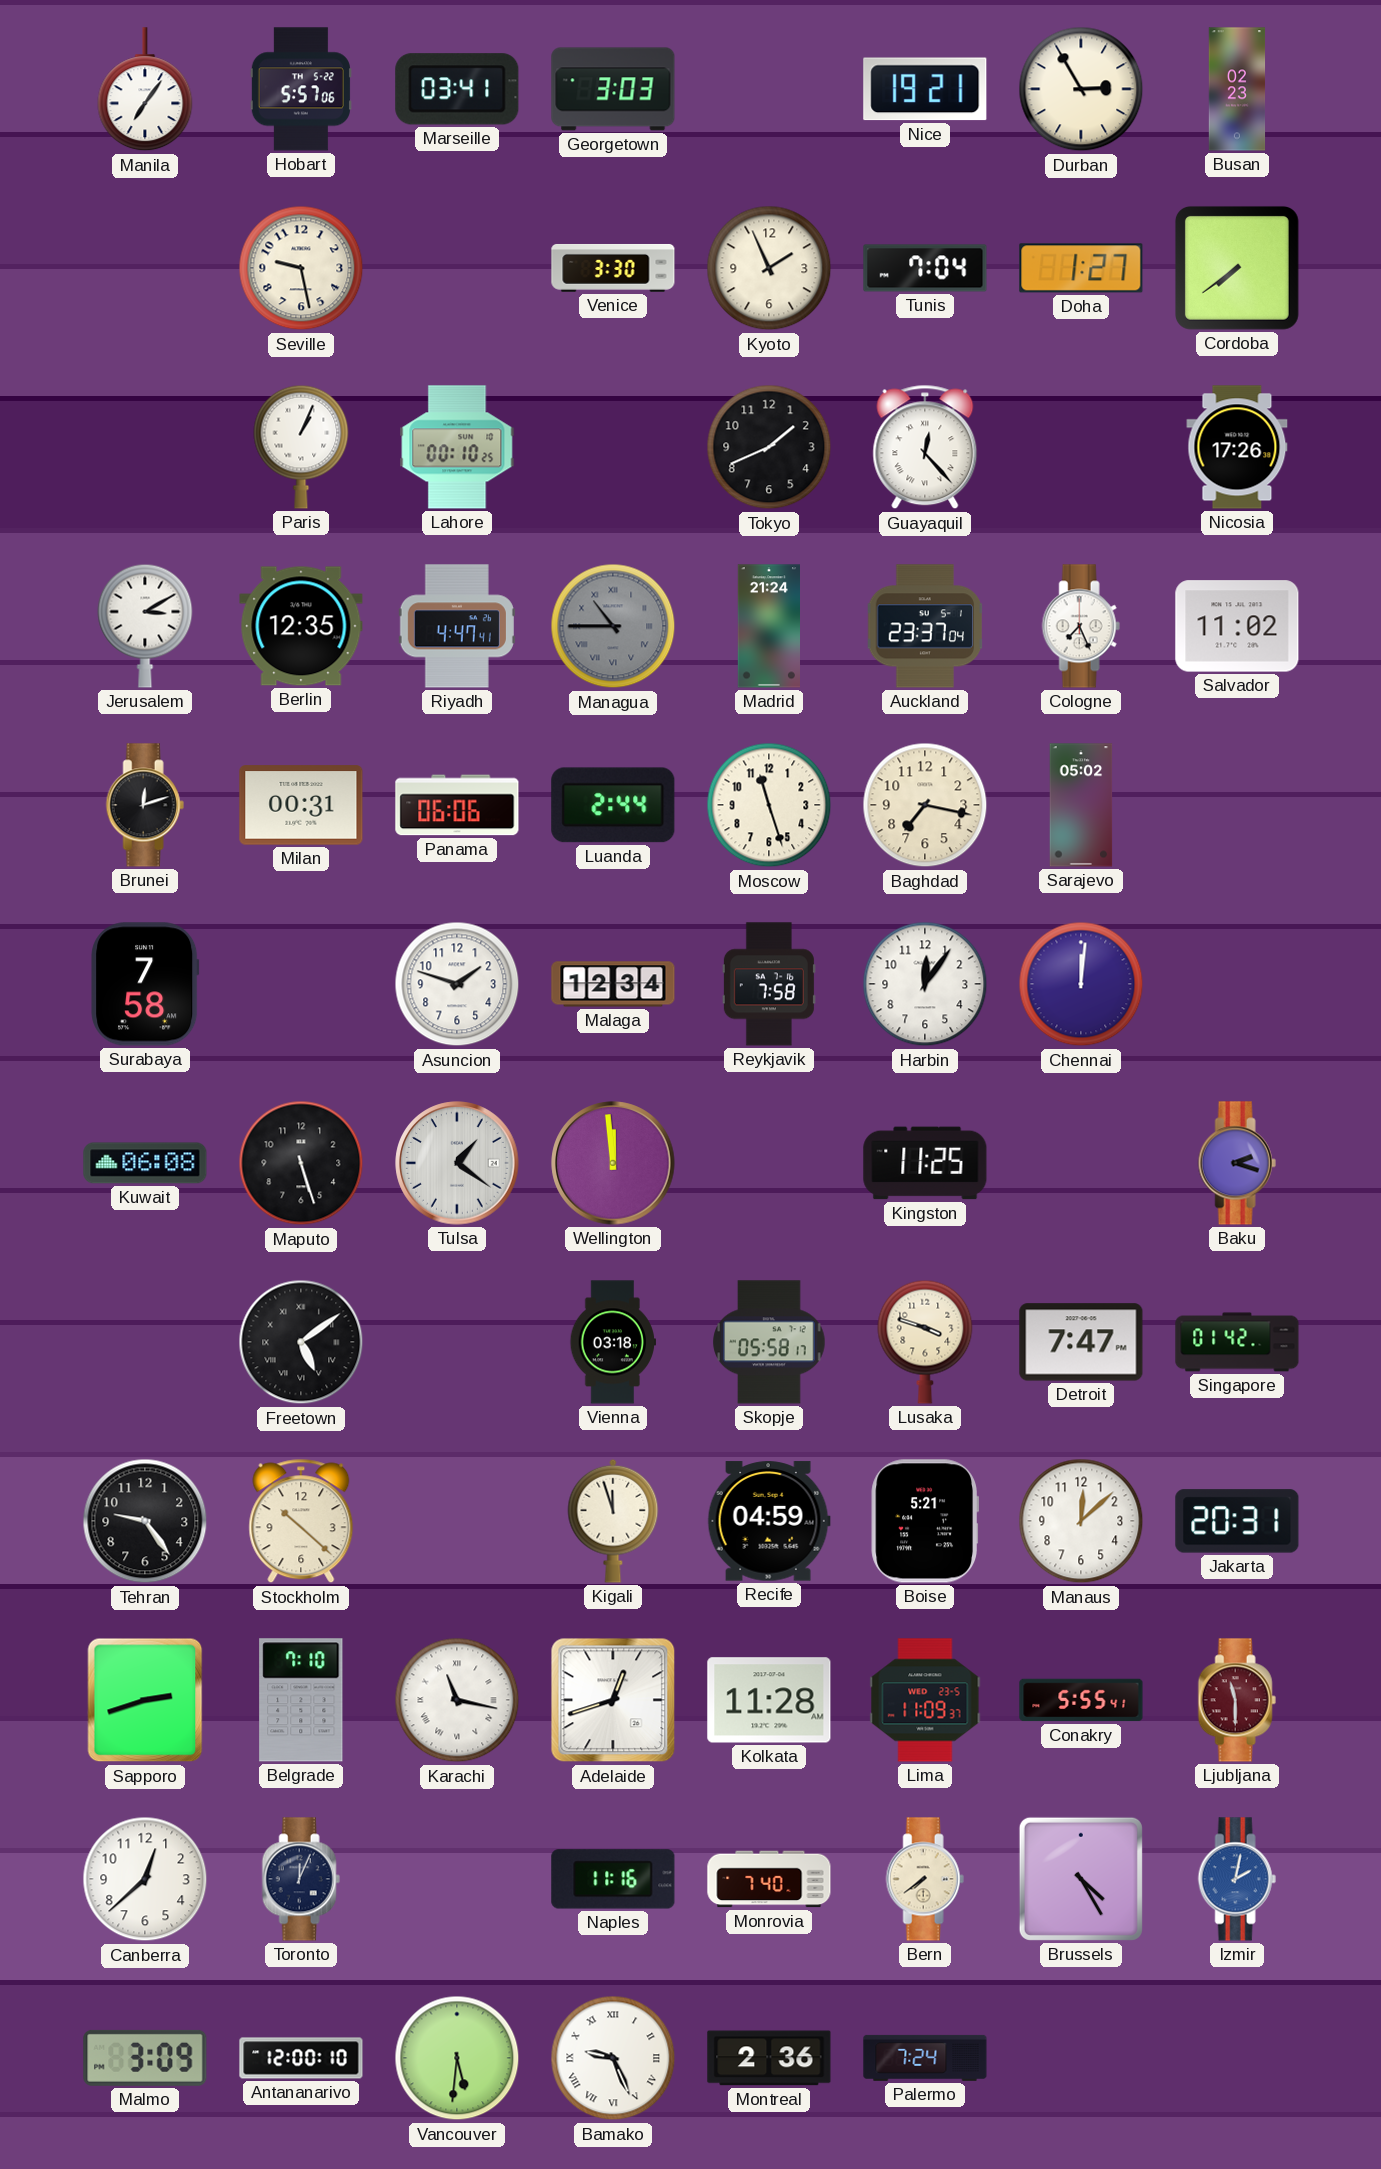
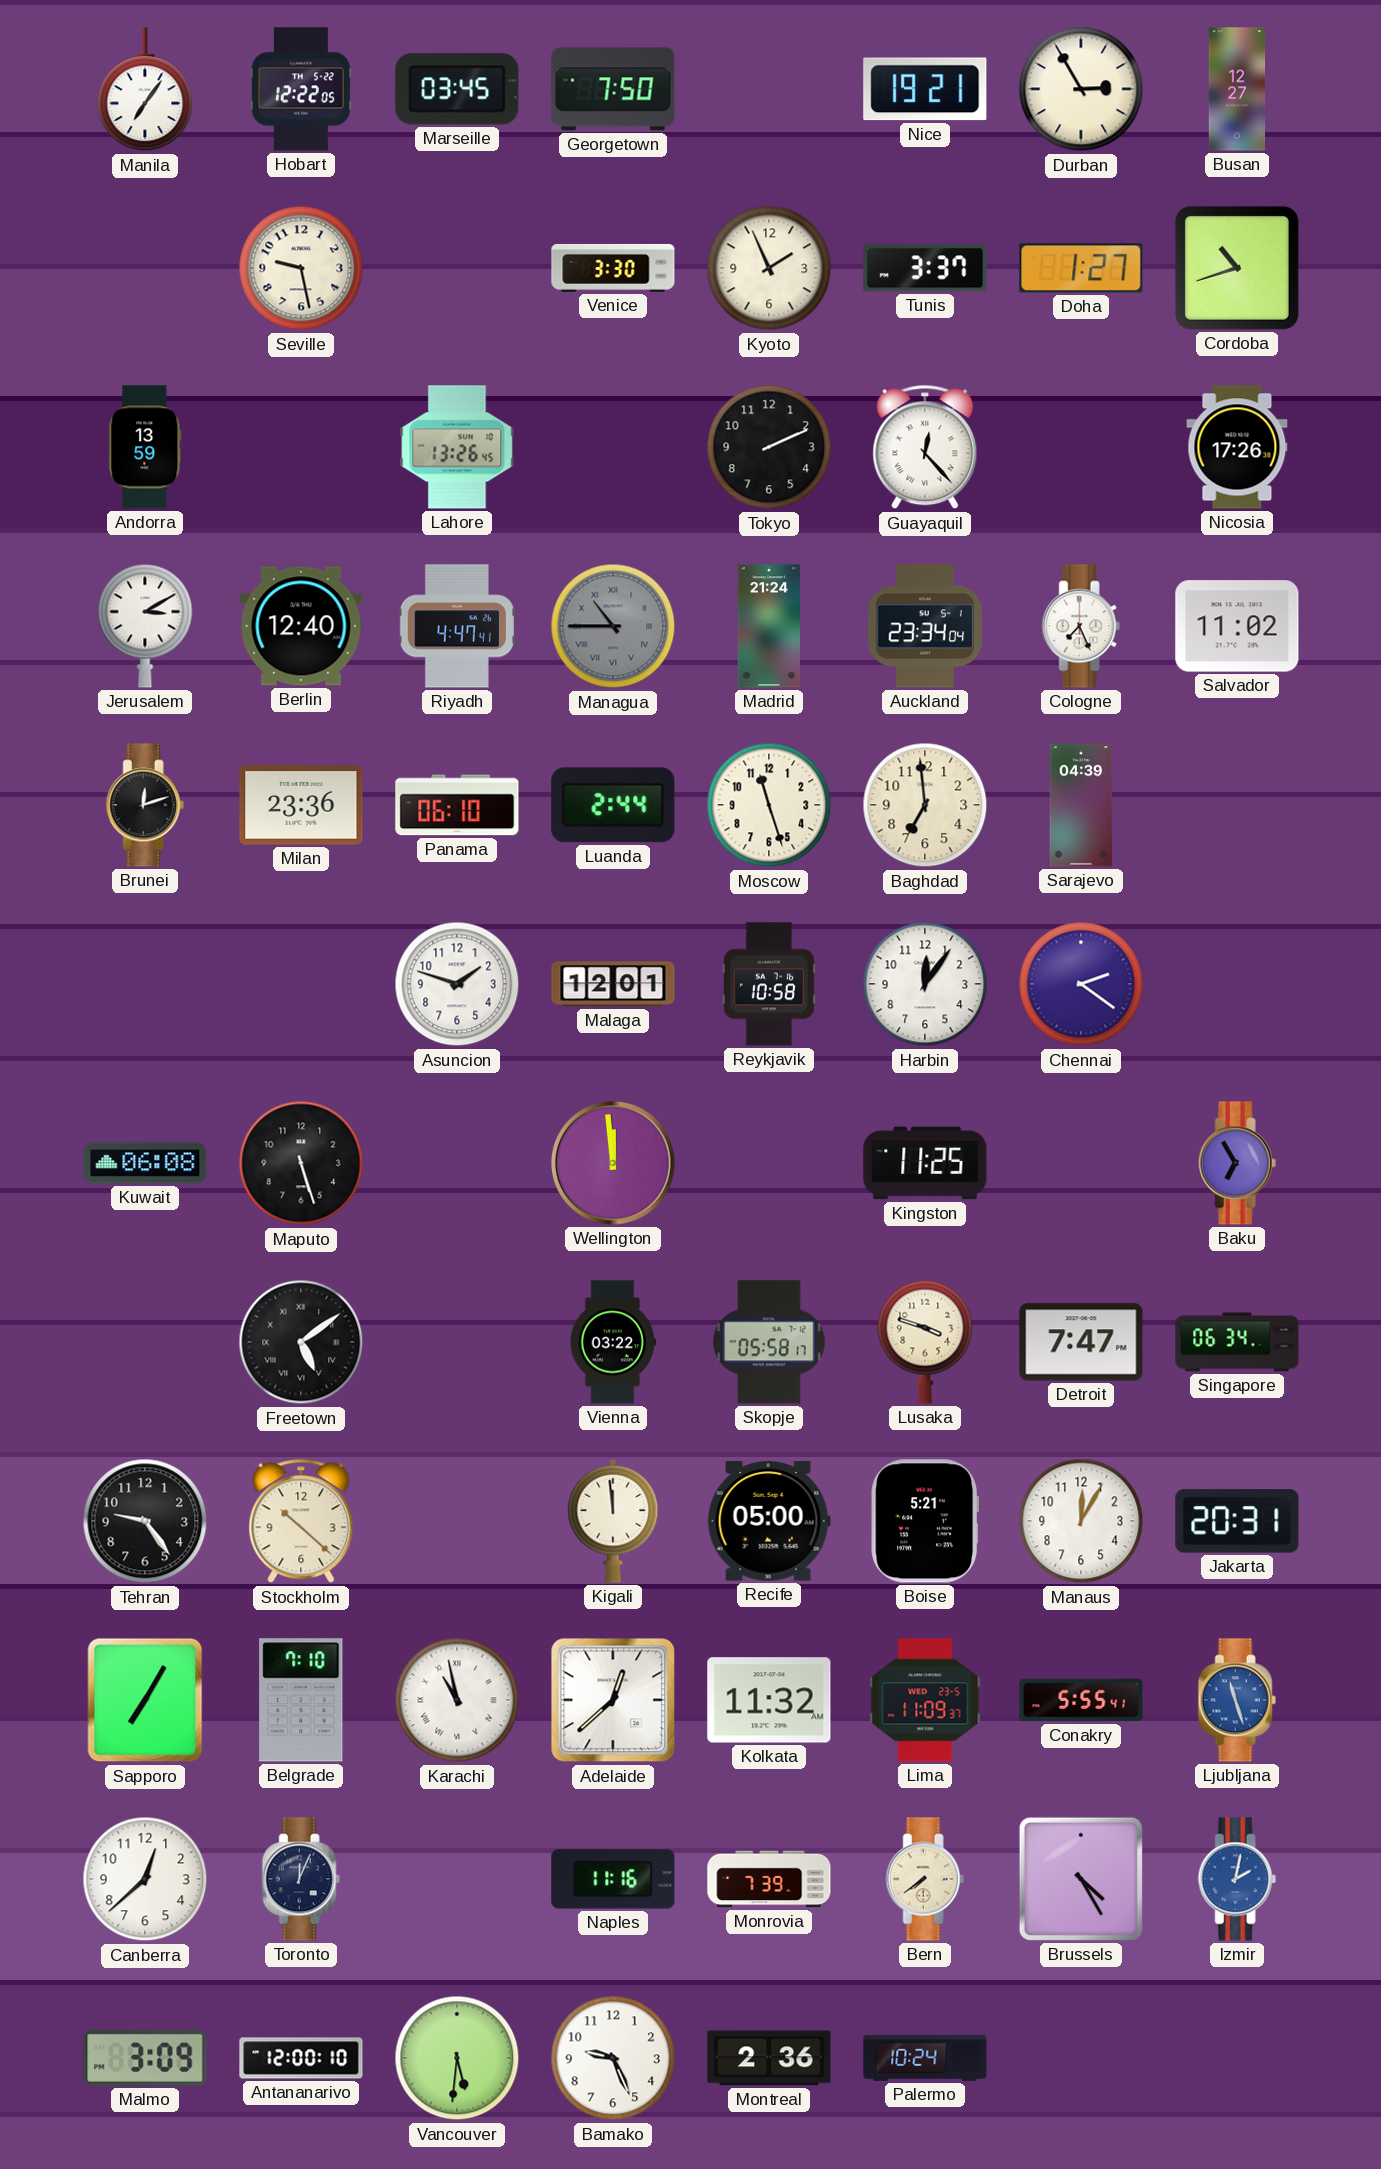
Hobart: 5:57 -> 12:22 (301, 89)
Marseille: 03:41 -> 03:45 (457, 89)
Georgetown: 3:03 -> 7:50 (613, 89)
Busan: 02:23 -> 12:27 (1237, 89)
Tunis: 7:04 -> 3:37 (925, 268)
Cordoba: 7:39 -> 10:42 (1237, 268)
Andorra: none -> 13:59 (145, 447)
Paris: 1:04 -> none (301, 447)
Lahore: 00:10 -> 13:26 (457, 447)
Tokyo: 1:41 -> 2:11 (769, 447)
Berlin: 12:35 -> 12:40 (301, 626)
Auckland: 23:37 -> 23:34 (924, 626)
Milan: 00:31 -> 23:36 (301, 805)
Panama: 06:06 -> 06:10 (457, 805)
Baghdad: 7:17 -> 6:59 (925, 805)
Sarajevo: 05:02 -> 04:39 (1081, 805)
Surabaya: 7:58 -> none (145, 984)
Malaga: 12:34 -> 12:01 (613, 984)
Reykjavik: 7:58 -> 10:58 (769, 984)
Chennai: 12:01 -> 2:21 (1081, 984)
Tulsa: 1:21 -> none (457, 1163)
Baku: 2:18 -> 6:55 (1237, 1163)
Vienna: 03:18 -> 03:22 (612, 1342)
Singapore: 01:42 -> 06:34 (1237, 1342)
Kigali: 11:57 -> 11:59 (613, 1521)
Recife: 04:59 -> 05:00 (769, 1521)
Manaus: 12:08 -> 12:05 (1081, 1521)
Sapporo: 2:42 -> 7:05 (145, 1700)
Karachi: 11:17 -> 10:58 (457, 1700)
Adelaide: 12:42 -> 12:38 (613, 1700)
Kolkata: 11:28 -> 11:32 (769, 1700)
Ljubljana: 11:30 -> 11:27 (1237, 1700)
Ljubljana dial: burgundy -> blue (1237, 1700)
Monrovia: 7:40 -> 7:39 (769, 1879)
Bamako numerals: Roman -> Arabic (613, 2058)
Palermo: 7:24 -> 10:24 (925, 2058)
